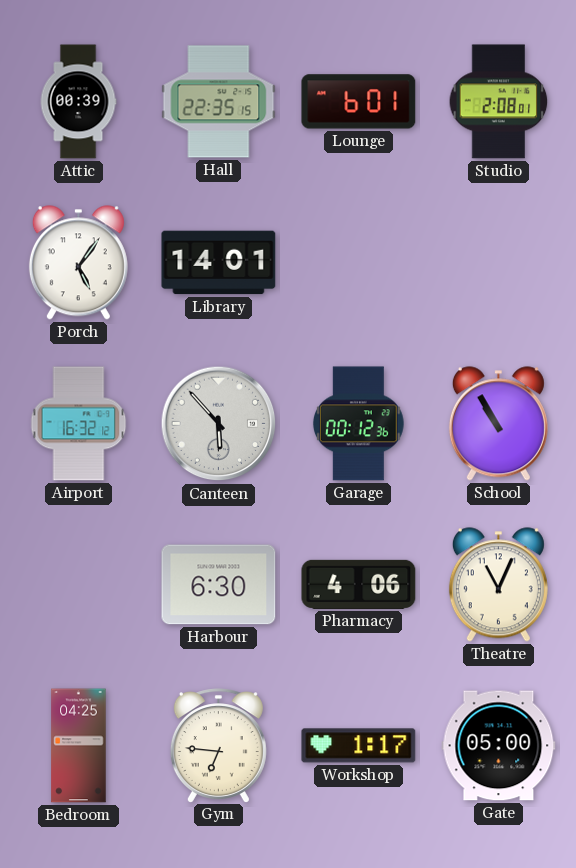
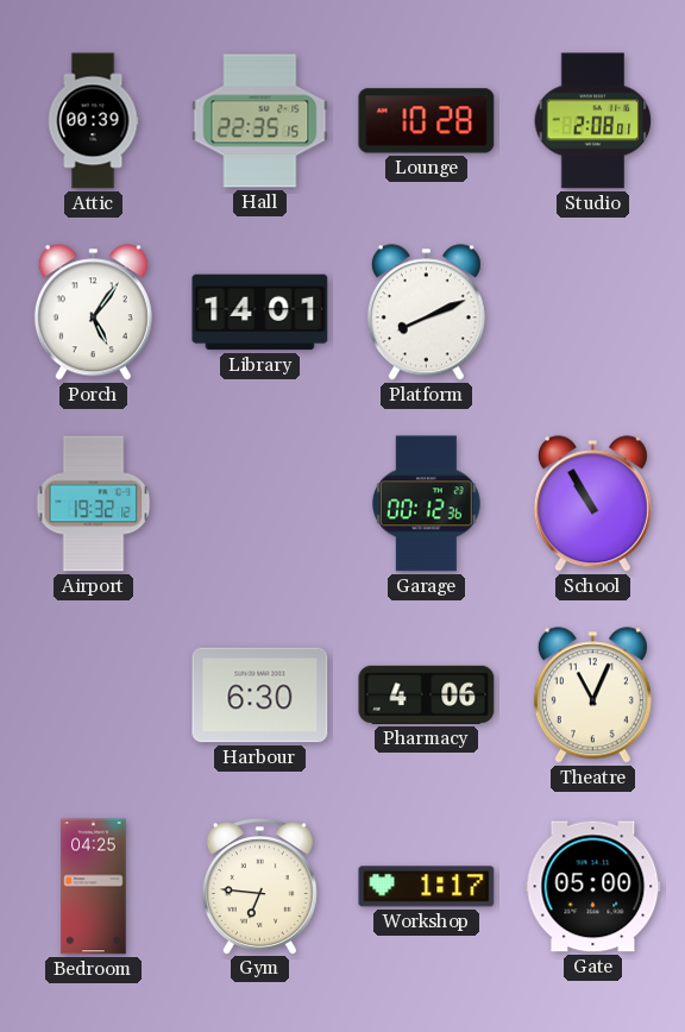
Lounge: 6:01 -> 10:28 (427, 121)
Platform: none -> 8:11 (426, 313)
Airport: 16:32 -> 19:32 (94, 504)
Canteen: 5:53 -> none (219, 424)
